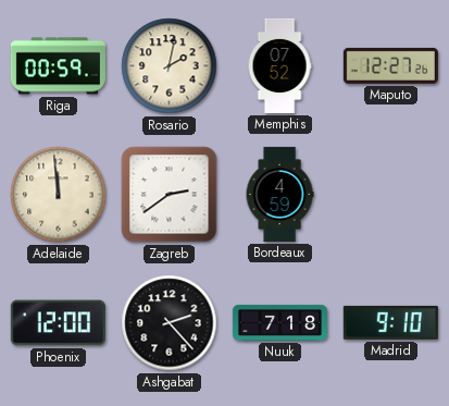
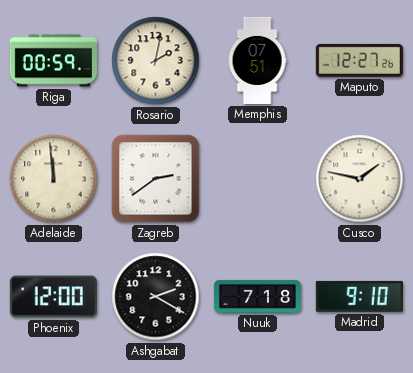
Memphis: 07:52 -> 07:51 (257, 60)
Bordeaux: 4:59 -> none (279, 194)
Cusco: none -> 1:47 (360, 179)
Ashgabat: 2:23 -> 2:20 (156, 297)
